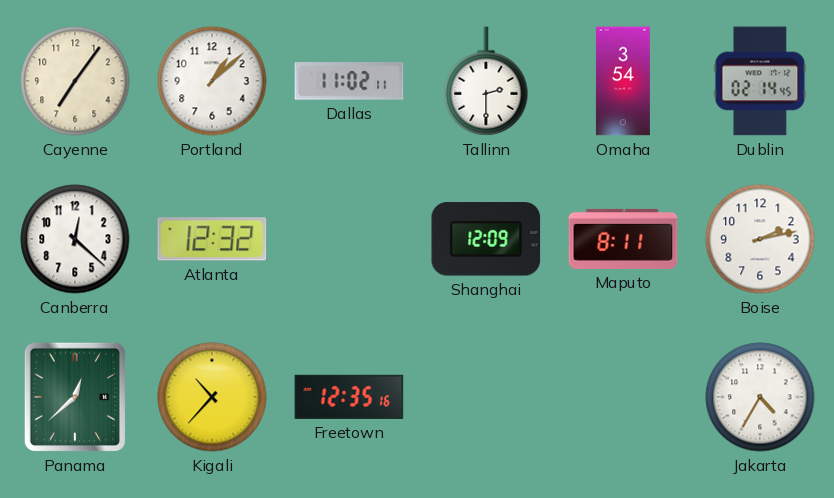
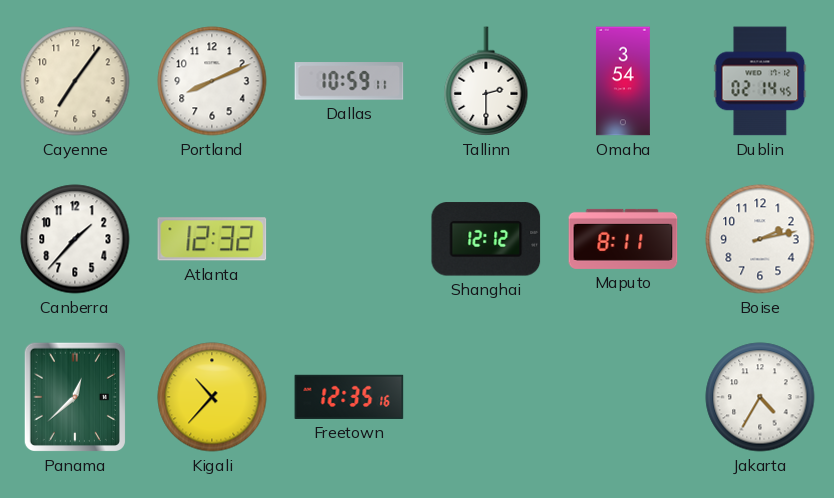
Portland: 1:08 -> 8:11 (212, 81)
Dallas: 11:02 -> 10:59 (349, 81)
Canberra: 12:22 -> 1:37 (75, 239)
Shanghai: 12:09 -> 12:12 (486, 239)
